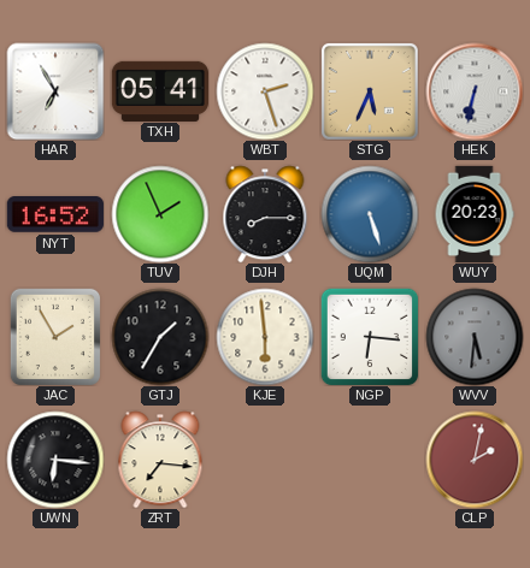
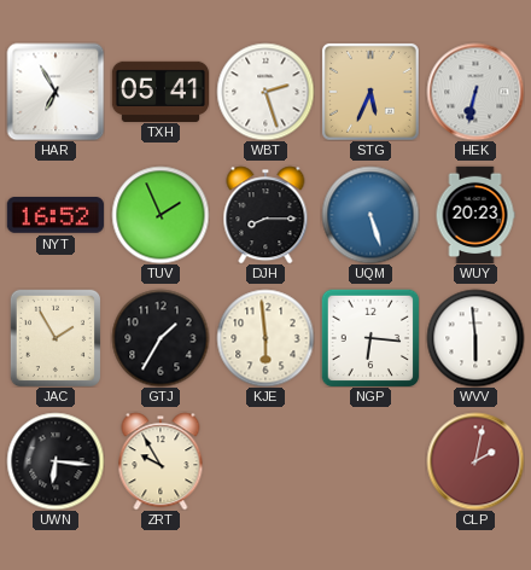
WVV: 5:31 -> 5:59 (475, 338)
WVV dial: grey -> white (475, 338)
ZRT: 7:16 -> 9:55 (161, 461)
